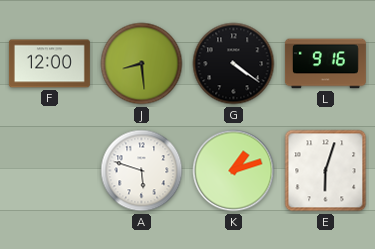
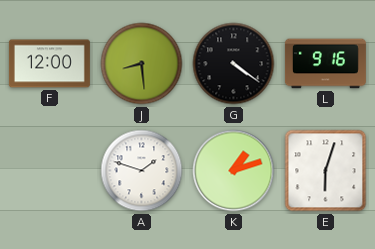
A: 5:48 -> 1:48 (142, 171)
